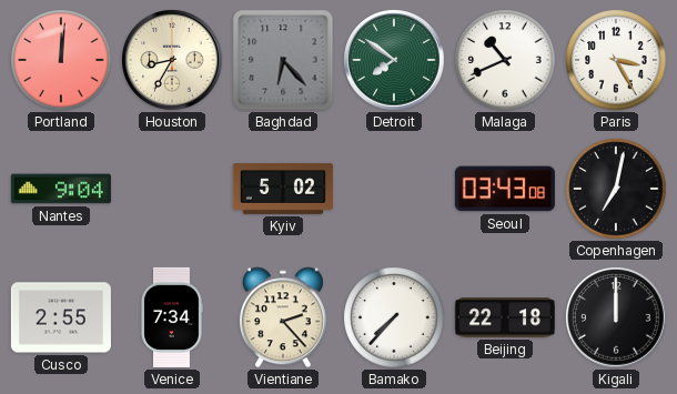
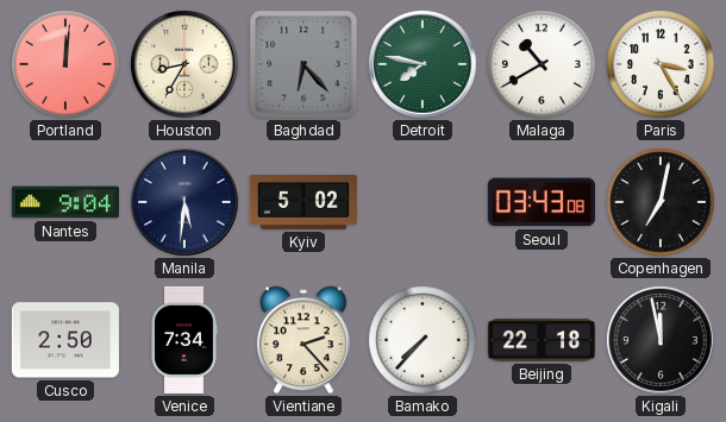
Detroit: 7:51 -> 7:47 (423, 64)
Malaga: 10:41 -> 10:40 (542, 64)
Manila: none -> 5:31 (184, 202)
Cusco: 2:55 -> 2:50 (65, 340)
Kigali: 12:00 -> 11:58 (661, 340)
